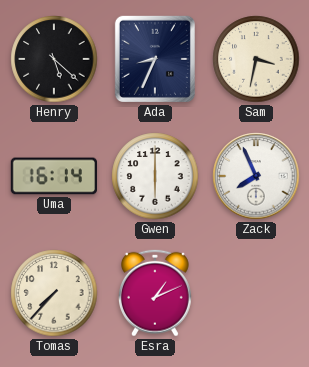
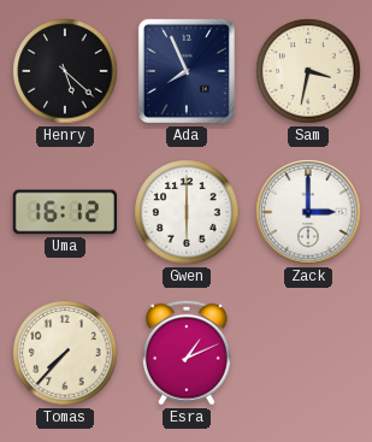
Ada: 8:34 -> 7:56 (187, 71)
Uma: 16:14 -> 16:12 (64, 212)
Zack: 7:56 -> 3:00 (308, 212)
